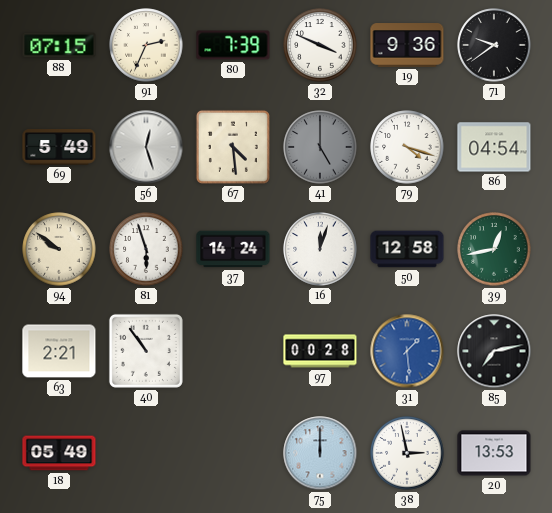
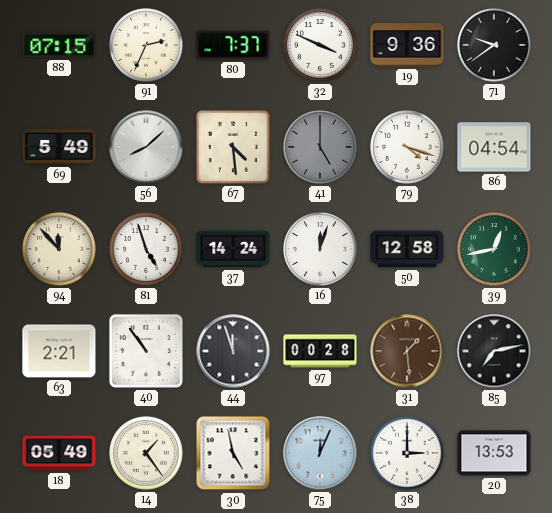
80: 7:39 -> 7:37 (233, 45)
56: 12:27 -> 8:08 (146, 147)
94: 9:51 -> 11:53 (59, 249)
81: 5:57 -> 4:57 (146, 249)
44: none -> 11:57 (233, 351)
31 dial: blue -> brown (407, 351)
14: none -> 1:24 (146, 453)
30: none -> 4:58 (233, 453)
75: 12:00 -> 12:04 (320, 453)
38: 2:58 -> 3:00 (407, 453)
